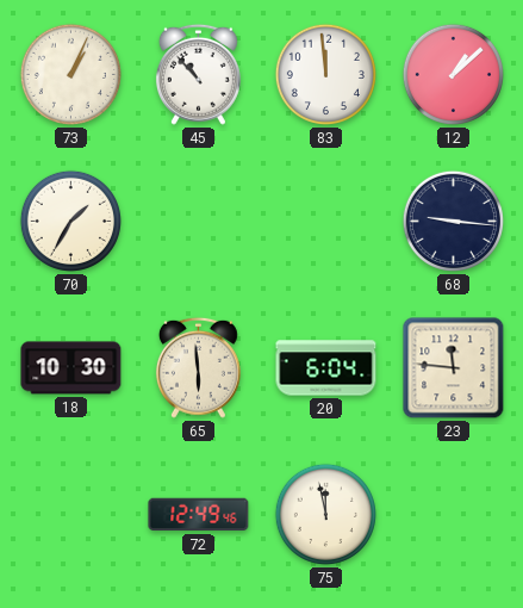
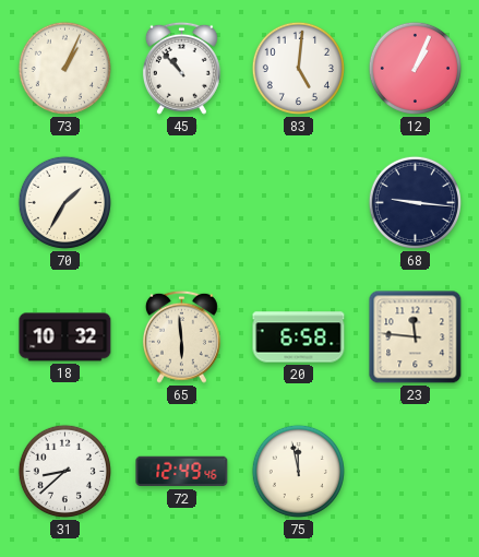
83: 11:59 -> 5:01 (298, 68)
12: 1:08 -> 1:04 (415, 68)
18: 10:30 -> 10:32 (65, 337)
20: 6:04 -> 6:58 (299, 337)
31: none -> 8:38 (64, 471)
